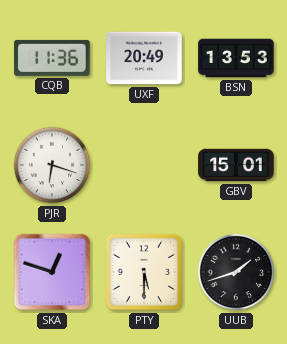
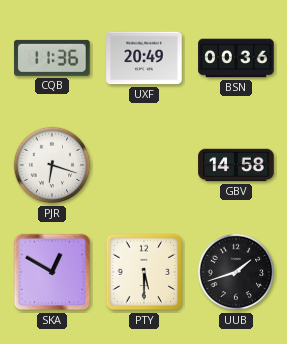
BSN: 13:53 -> 00:36 (236, 58)
GBV: 15:01 -> 14:58 (236, 165)
SKA: 12:48 -> 12:50 (52, 272)
